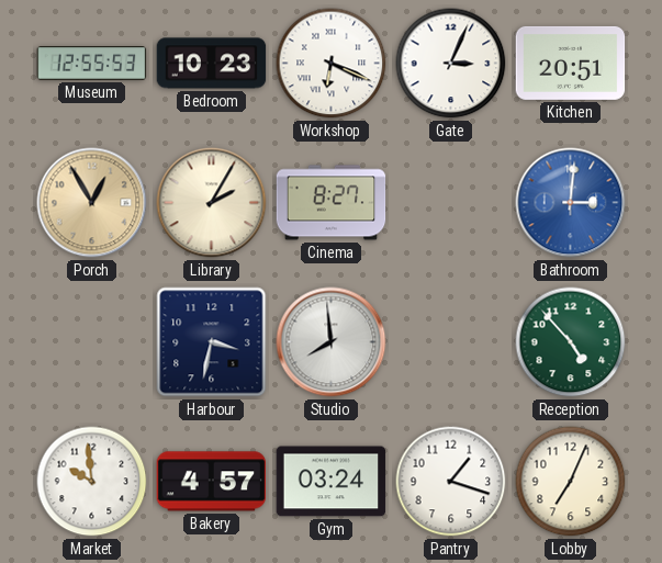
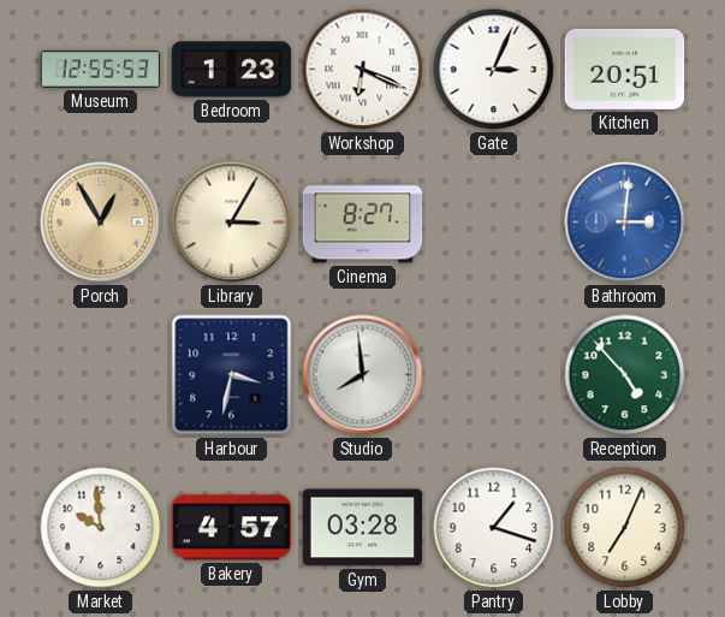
Bedroom: 10:23 -> 1:23 (232, 70)
Library: 2:05 -> 3:05 (232, 223)
Gym: 03:24 -> 03:28 (363, 528)
